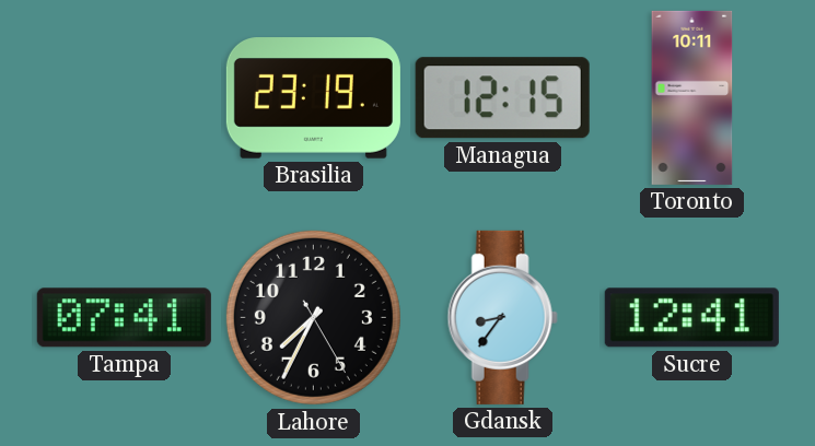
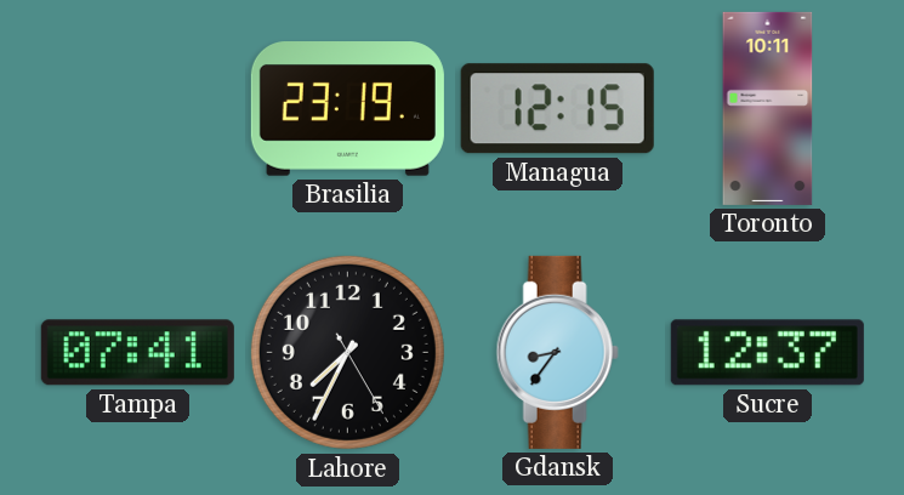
Sucre: 12:41 -> 12:37 (767, 353)
